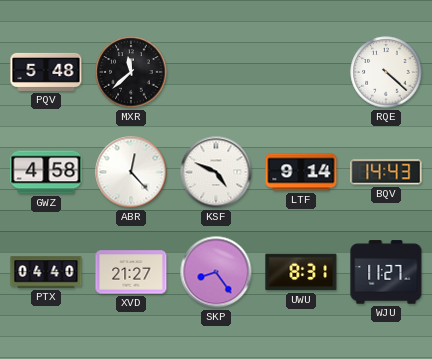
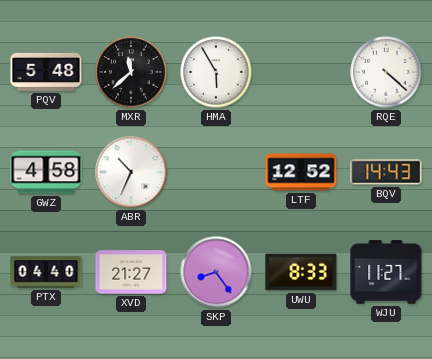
HMA: none -> 5:55 (216, 72)
ABR: 12:23 -> 10:34 (131, 172)
KSF: 4:49 -> none (216, 172)
LTF: 9:14 -> 12:52 (301, 172)
UWU: 8:31 -> 8:33 (301, 272)
